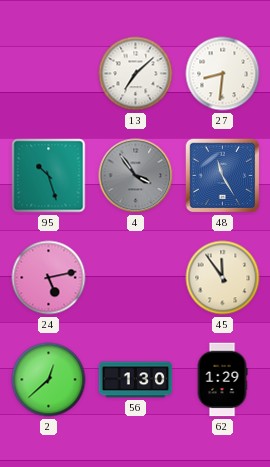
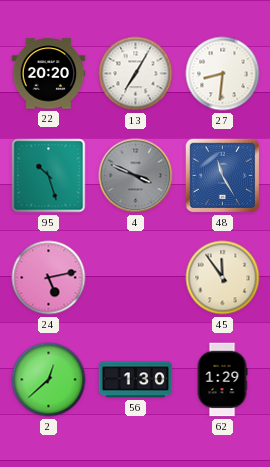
22: none -> 20:20 (49, 74)
13: 7:08 -> 7:05 (136, 74)
4: 3:54 -> 3:49 (136, 176)
